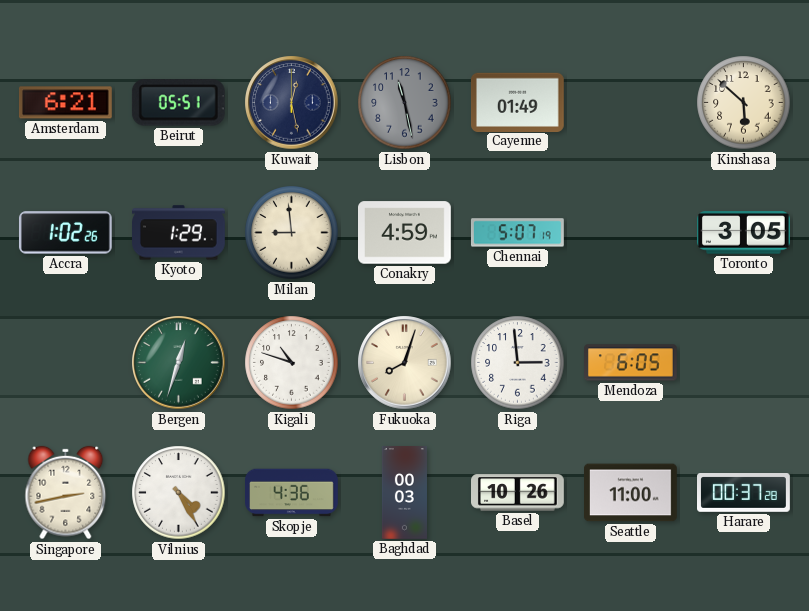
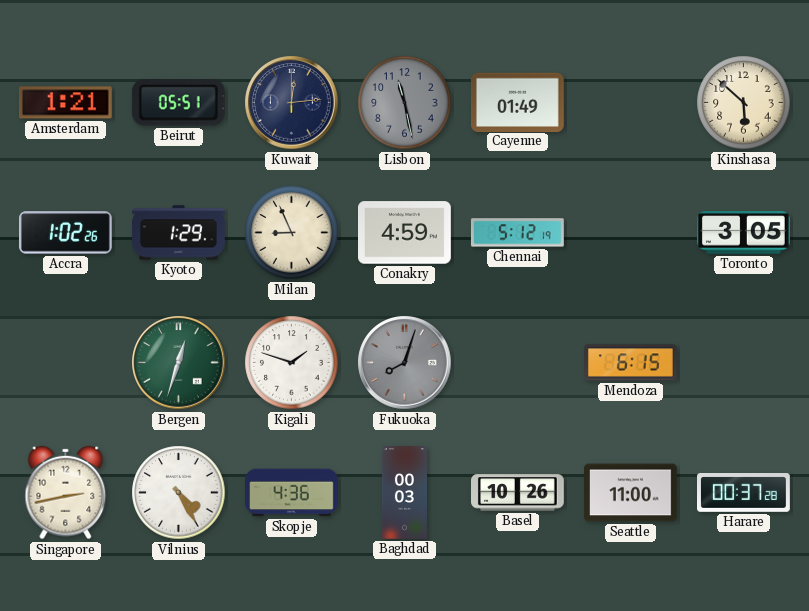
Amsterdam: 6:21 -> 1:21 (65, 103)
Kuwait: 12:28 -> 12:14 (292, 103)
Milan: 8:59 -> 8:56 (292, 233)
Chennai: 5:07 -> 5:12 (518, 233)
Kigali: 10:48 -> 1:48 (292, 363)
Fukuoka dial: cream -> grey (405, 363)
Riga: 2:59 -> none (518, 363)
Mendoza: 6:05 -> 6:15 (631, 363)
